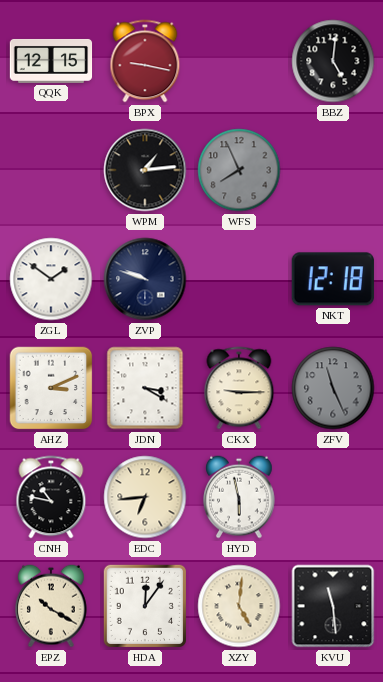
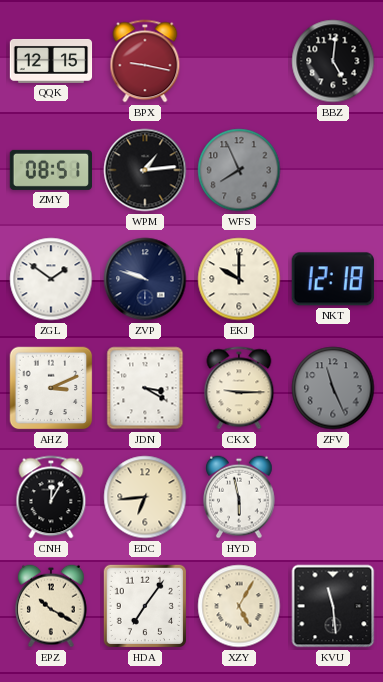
ZMY: none -> 08:51 (50, 170)
EKJ: none -> 10:00 (239, 279)
CNH: 10:47 -> 12:05 (51, 497)
HDA: 12:06 -> 7:06 (145, 606)
XZY: 5:01 -> 5:05 (239, 606)
